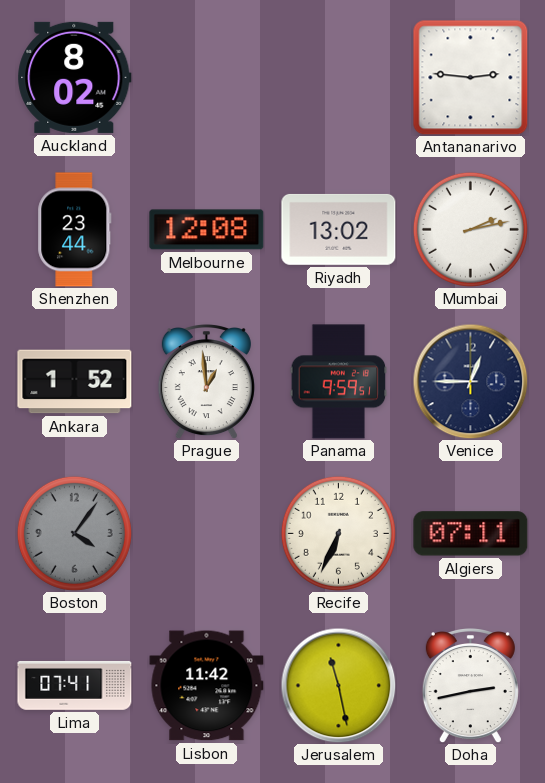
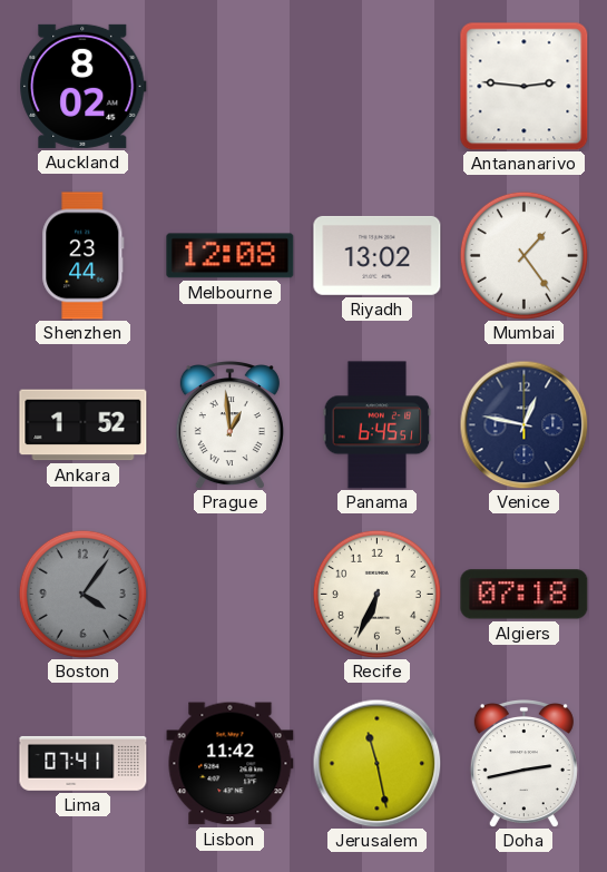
Mumbai: 2:13 -> 1:24 (523, 255)
Panama: 9:59 -> 6:45 (378, 425)
Venice: 12:45 -> 12:47 (523, 424)
Algiers: 07:11 -> 07:18 (525, 595)
